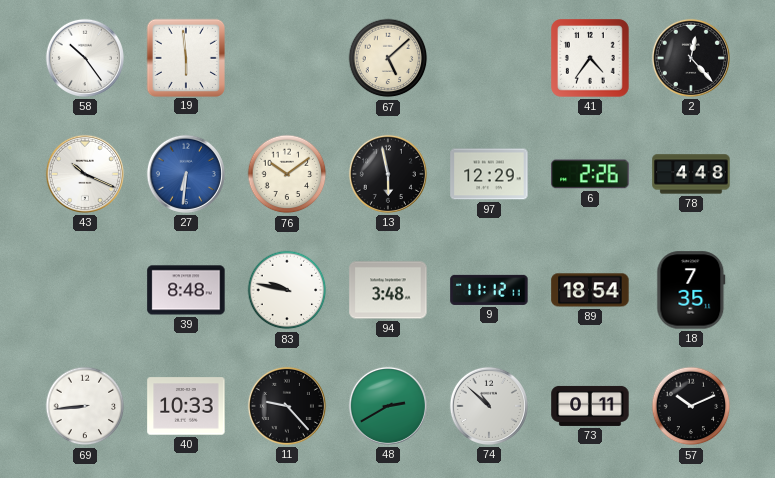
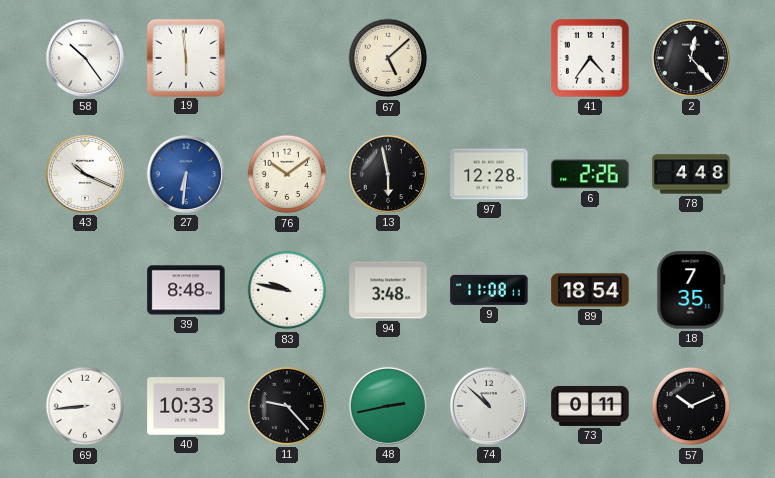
97: 12:29 -> 12:28 (489, 174)
9: 11:12 -> 11:08 (489, 290)
48: 2:40 -> 2:43 (388, 406)
